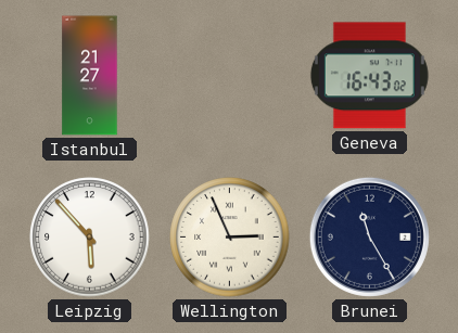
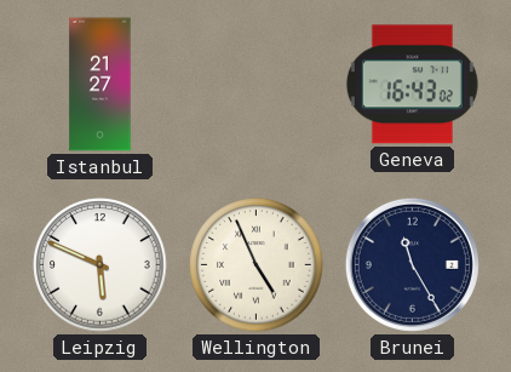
Leipzig: 5:53 -> 5:49 (101, 265)
Wellington: 2:56 -> 4:56 (257, 265)
